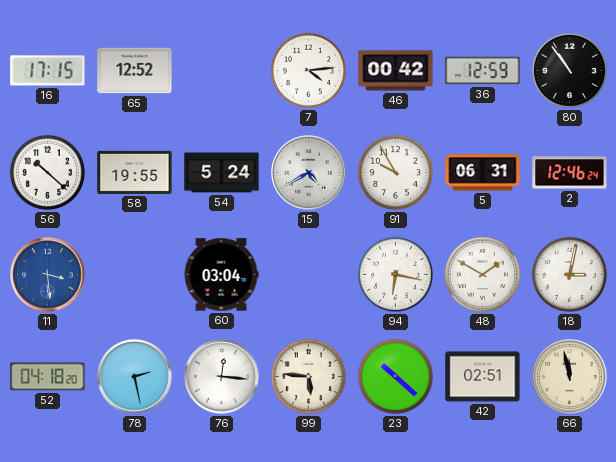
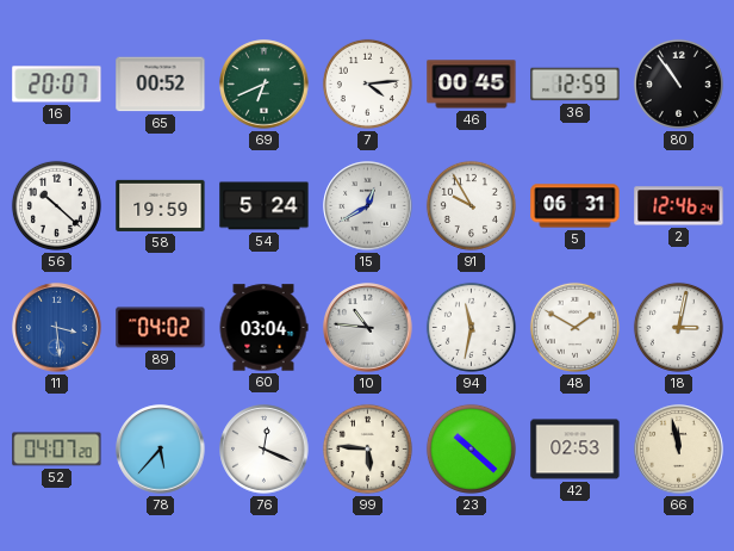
16: 17:15 -> 20:07 (57, 85)
65: 12:52 -> 00:52 (161, 85)
69: none -> 6:41 (265, 85)
46: 00:42 -> 00:45 (472, 85)
58: 19:55 -> 19:59 (161, 205)
15: 4:40 -> 12:40 (368, 206)
89: none -> 04:02 (161, 328)
10: none -> 10:46 (368, 328)
94: 6:17 -> 11:32 (471, 327)
52: 04:18 -> 04:07 (57, 450)
78: 2:28 -> 5:37 (161, 450)
76: 12:16 -> 12:19 (265, 450)
42: 02:51 -> 02:53 (576, 450)
